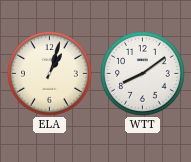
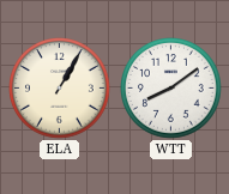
ELA: 1:03 -> 1:05 (60, 89)
